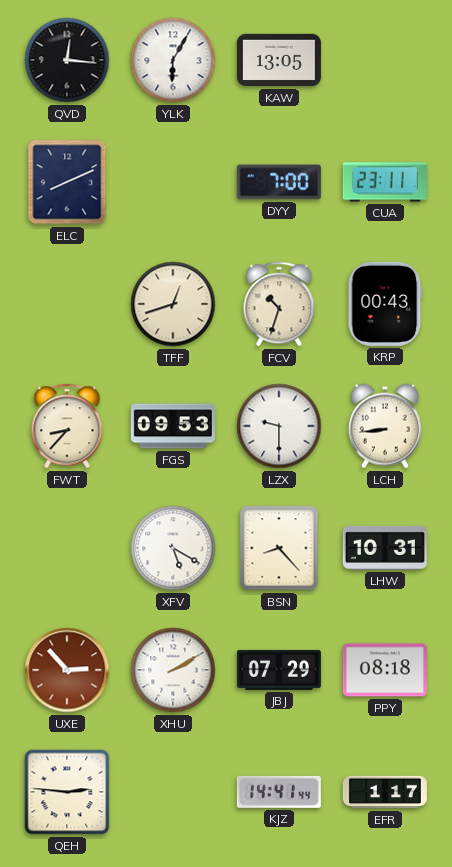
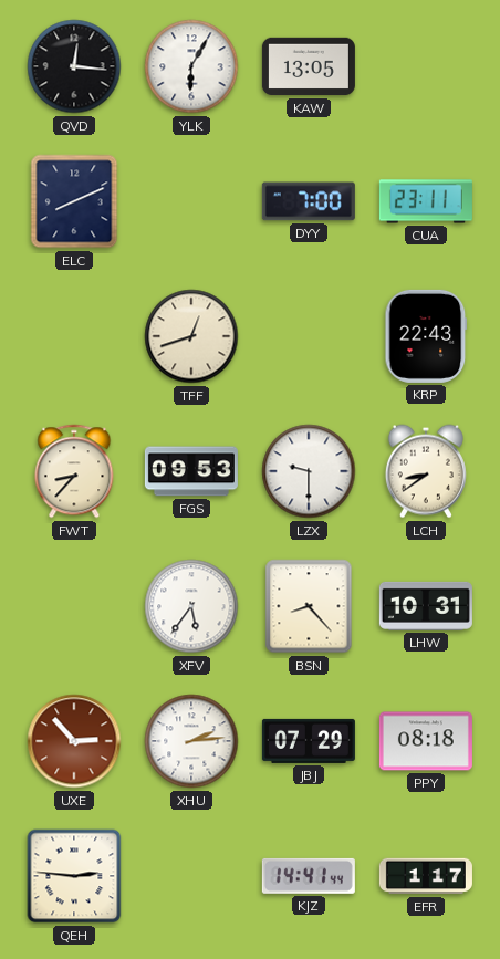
FCV: 10:33 -> none (279, 304)
KRP: 00:43 -> 22:43 (426, 336)
LCH: 8:44 -> 8:39 (426, 471)
XFV: 5:20 -> 5:36 (191, 606)
XHU: 2:10 -> 2:14 (191, 741)
